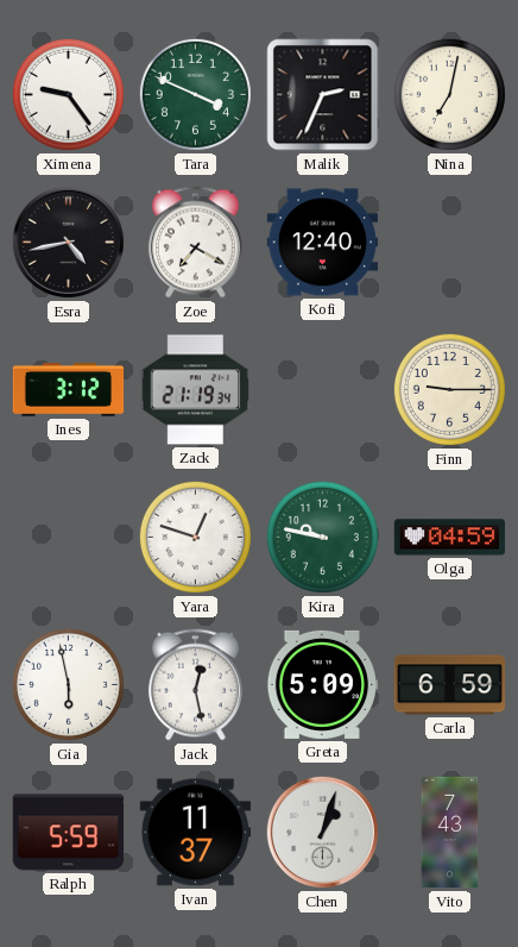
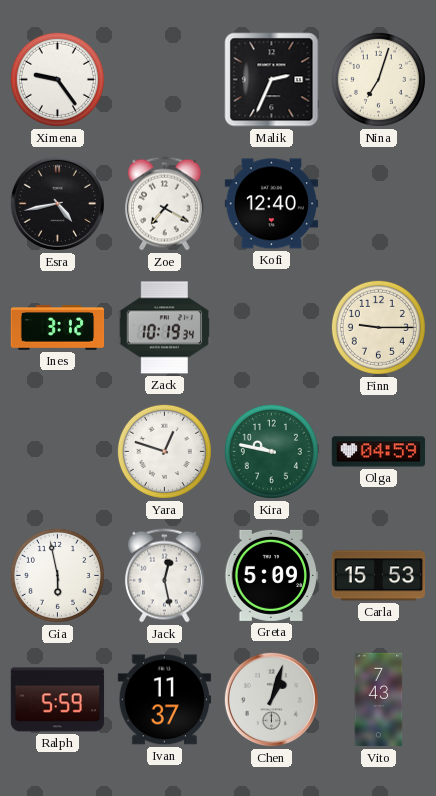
Tara: 3:49 -> none (195, 94)
Nina: 7:02 -> 7:03 (378, 79)
Zack: 21:19 -> 10:19 (164, 328)
Carla: 6:59 -> 15:53 (379, 576)
